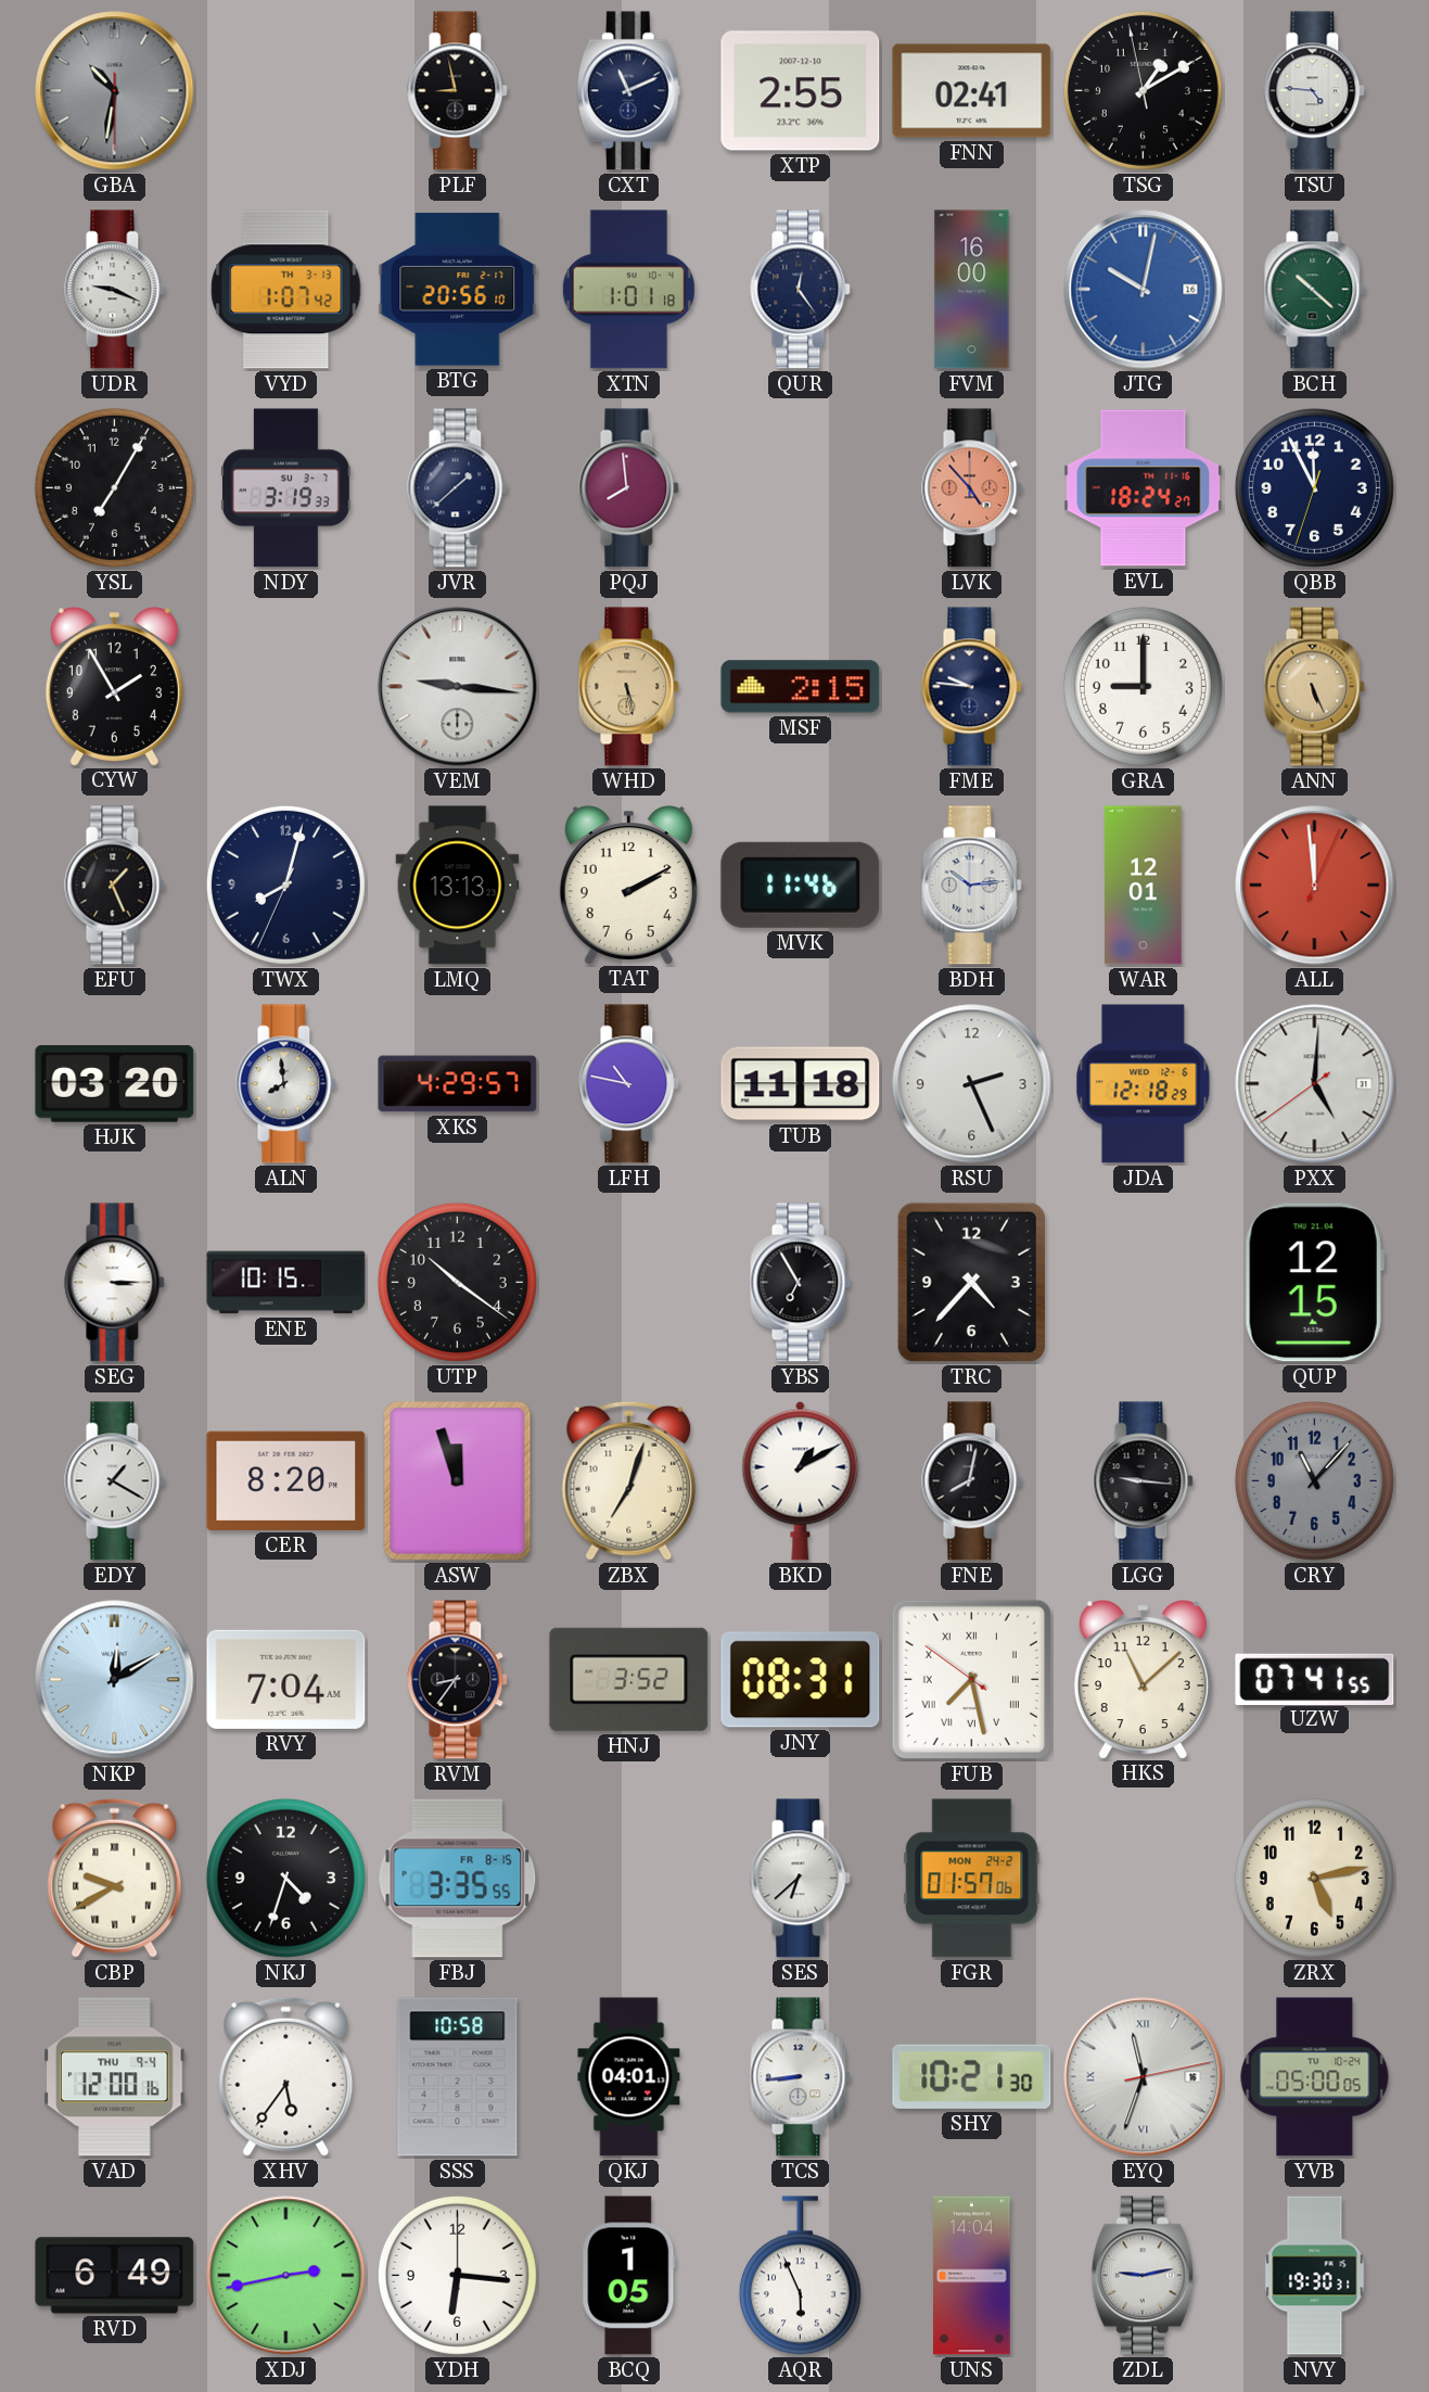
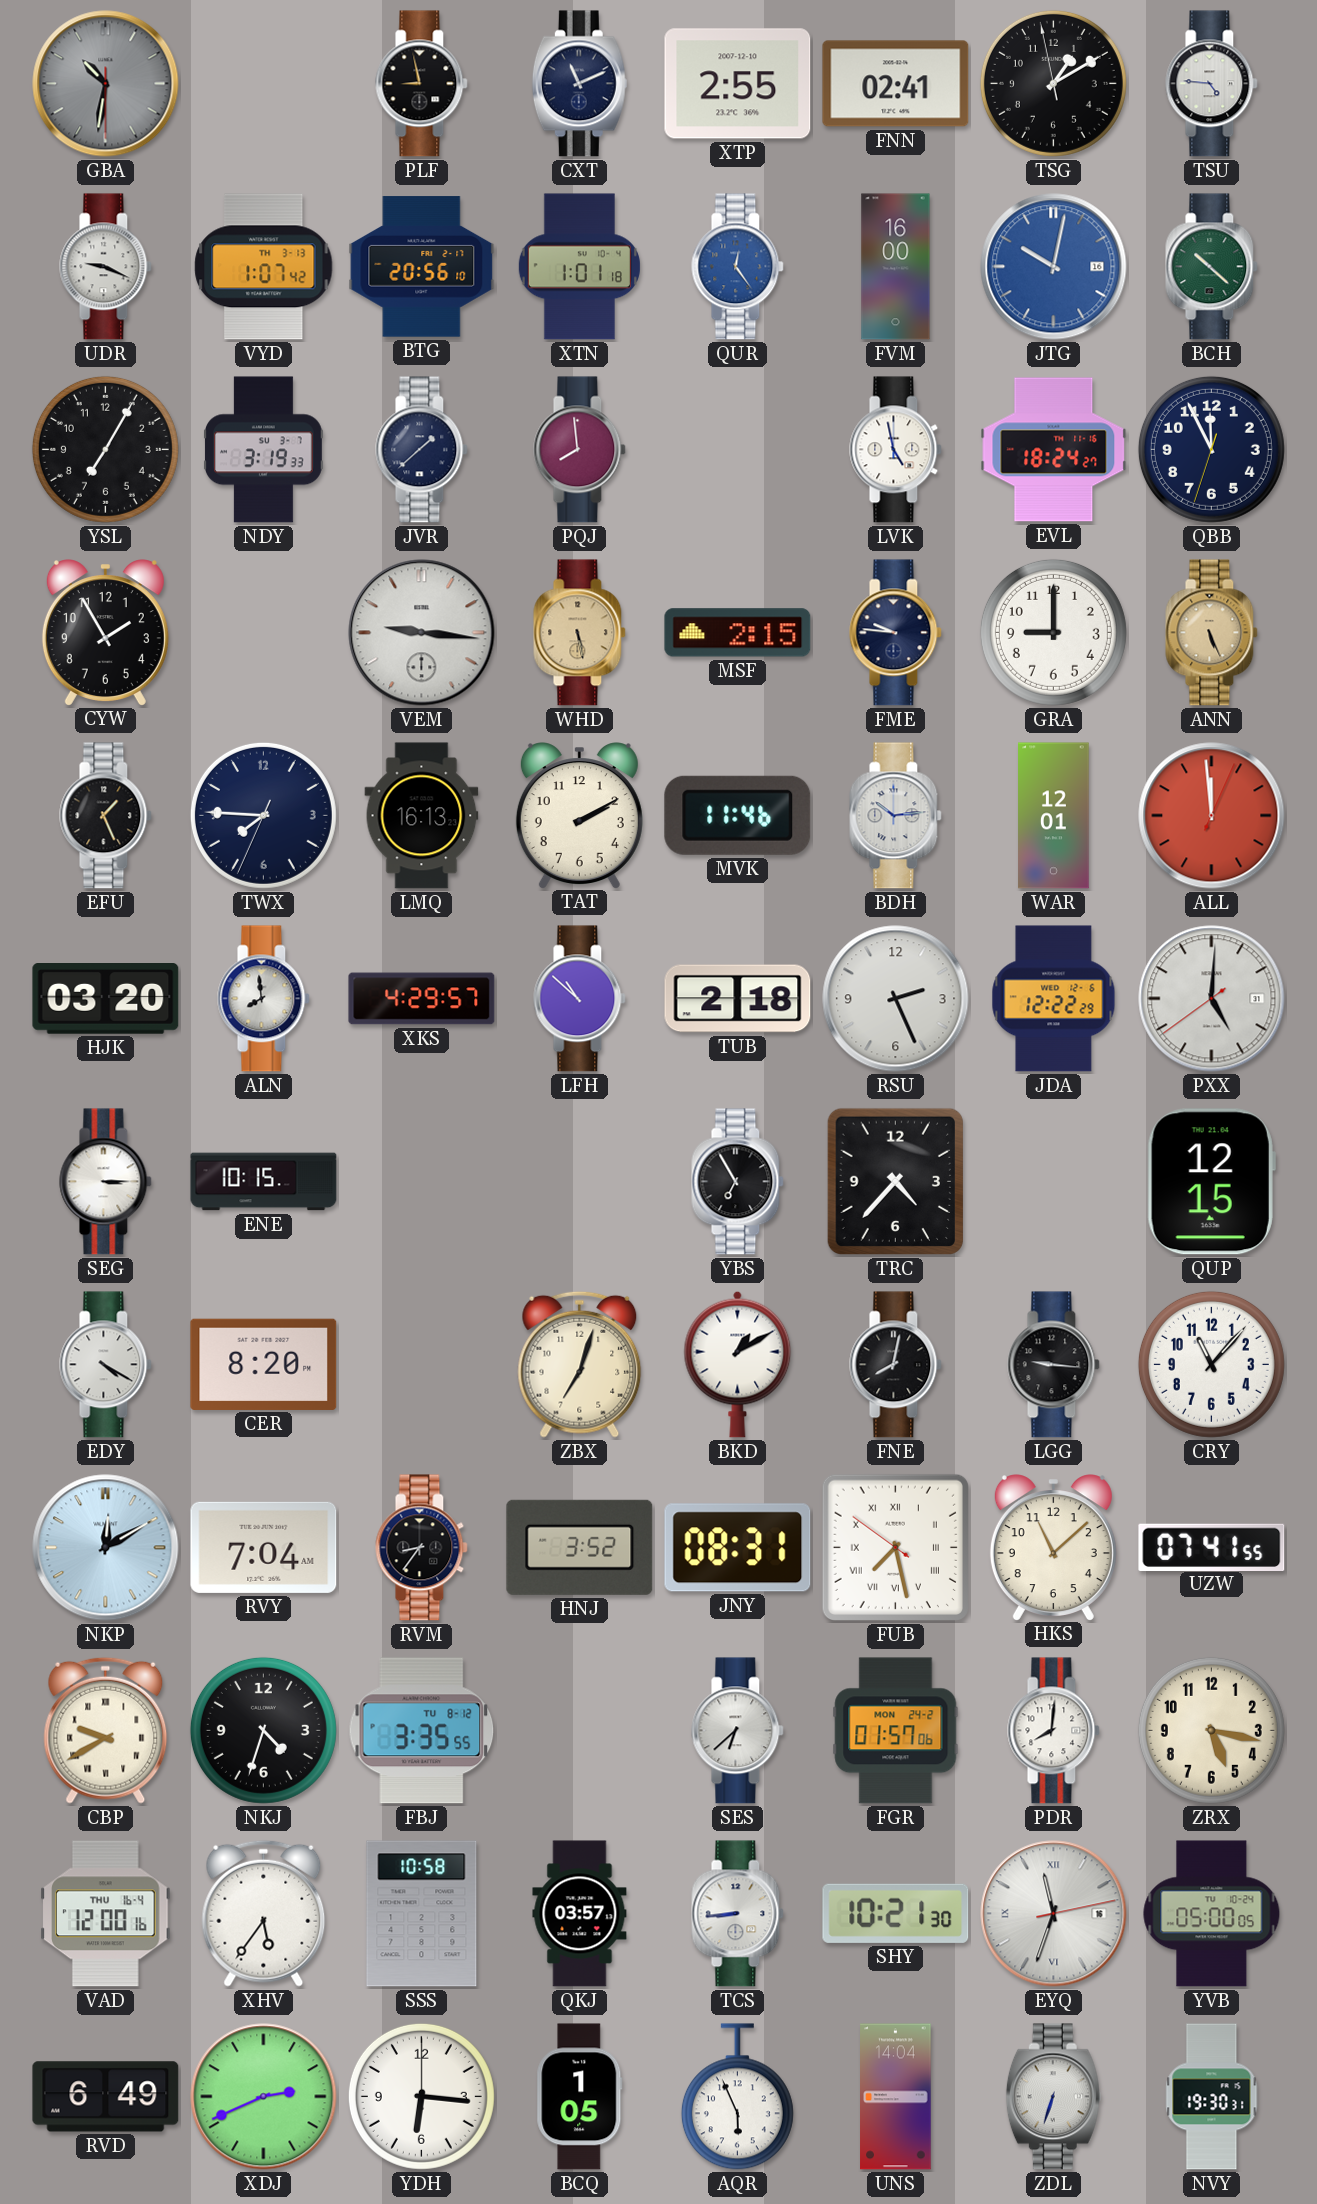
QUR dial: navy -> blue (738, 267)
LVK: 4:53 -> 4:58 (896, 450)
LVK dial: salmon -> white (896, 450)
TWX: 8:02 -> 7:45 (263, 815)
LMQ: 13:13 -> 16:13 (422, 816)
LFH: 10:47 -> 10:52 (580, 999)
TUB: 11:18 -> 2:18 (738, 999)
JDA: 12:18 -> 12:22 (1054, 999)
UTP: 10:21 -> none (457, 1282)
EDY: 1:20 -> 4:20 (106, 1365)
ASW: 11:57 -> none (458, 1481)
CRY dial: grey -> white (1211, 1364)
FBJ date: FR 8-15 -> TU 8-12 (422, 1731)
PDR: none -> 8:01 (1054, 1731)
ZRX: 5:13 -> 5:17 (1211, 1730)
VAD date: THU 9-4 -> THU 16-4 (106, 1914)
QKJ: 04:01 -> 03:57 (580, 1914)
XDJ: 2:43 -> 2:41 (264, 2097)
ZDL: 9:13 -> 6:33 (1053, 2097)
